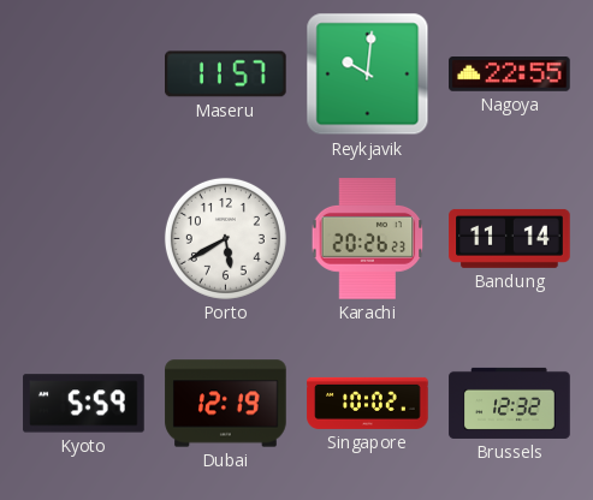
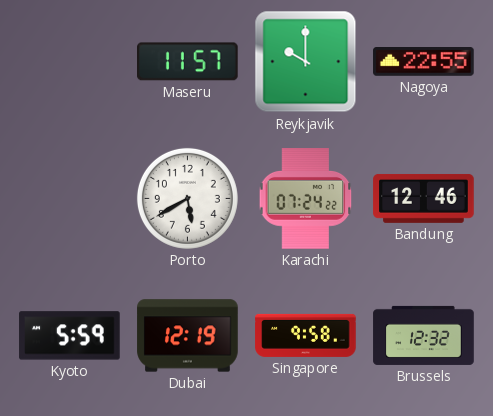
Reykjavik: 10:01 -> 10:00 (306, 62)
Karachi: 20:26 -> 07:24 (306, 199)
Bandung: 11:14 -> 12:46 (424, 198)
Singapore: 10:02 -> 9:58 (306, 335)
